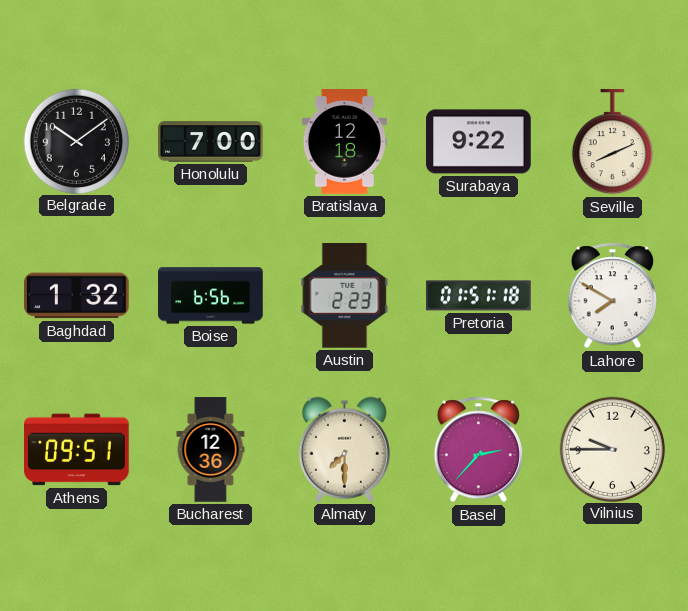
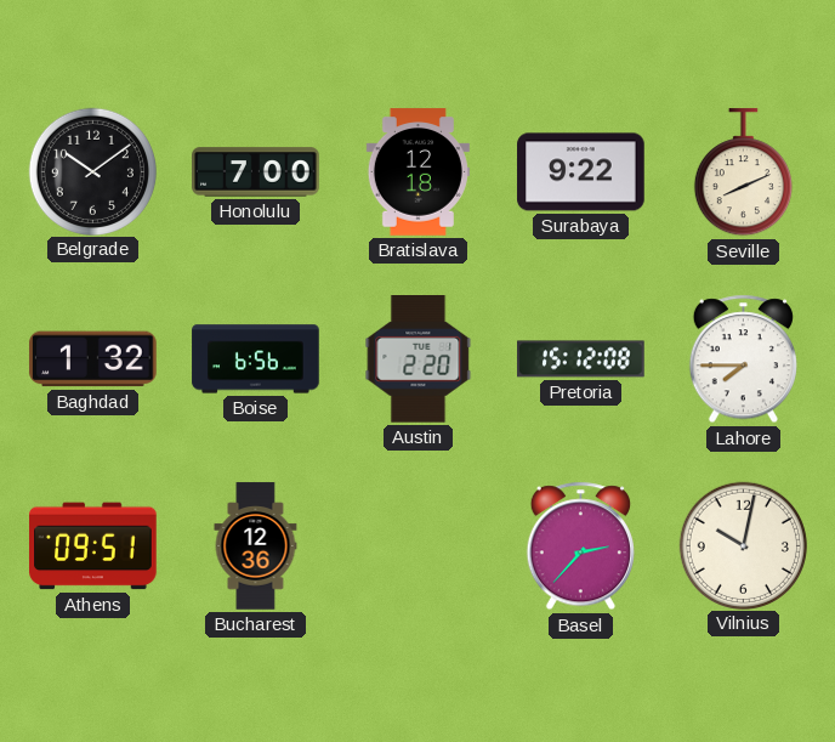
Austin: 2:23 -> 2:20 (419, 359)
Pretoria: 01:51 -> 15:12 (581, 359)
Lahore: 7:50 -> 7:45 (743, 359)
Almaty: 7:30 -> none (344, 449)
Vilnius: 9:45 -> 10:02 (743, 545)
